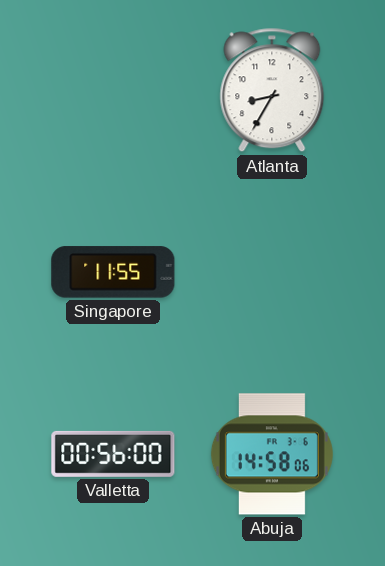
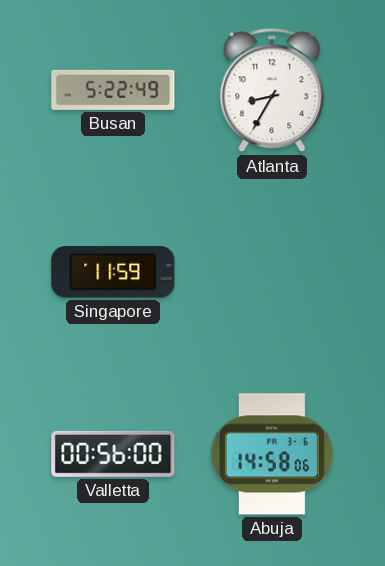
Busan: none -> 5:22 (113, 90)
Singapore: 11:55 -> 11:59 (113, 272)
